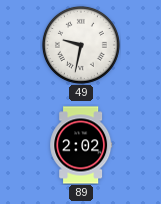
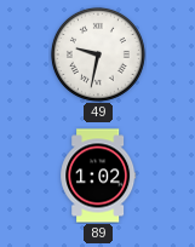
89: 2:02 -> 1:02 (98, 176)
